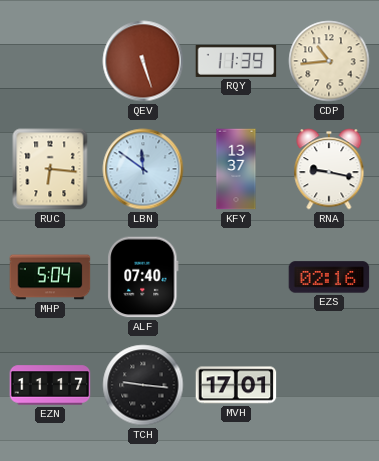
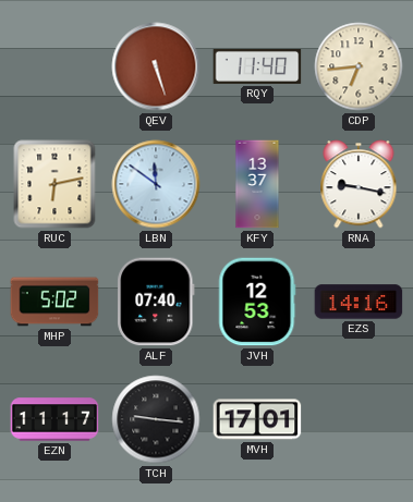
RQY: 11:39 -> 11:40 (257, 66)
CDP: 10:44 -> 6:44 (359, 66)
RUC: 6:16 -> 6:13 (54, 184)
MHP: 5:04 -> 5:02 (54, 302)
JVH: none -> 12:53 (257, 302)
EZS: 02:16 -> 14:16 (359, 302)
